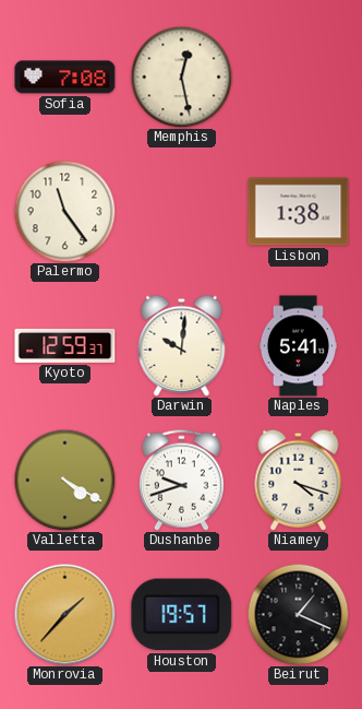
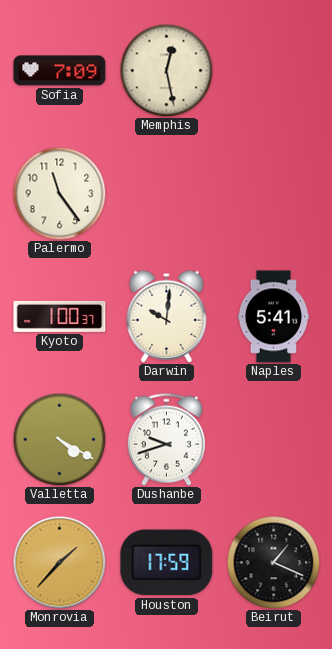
Sofia: 7:08 -> 7:09 (60, 71)
Lisbon: 1:38 -> none (299, 212)
Kyoto: 12:59 -> 1:00 (60, 316)
Niamey: 4:18 -> none (299, 480)
Houston: 19:57 -> 17:59 (167, 563)
